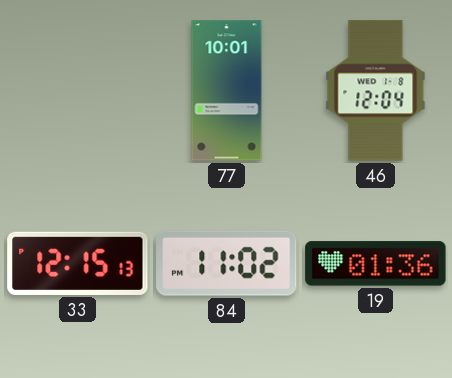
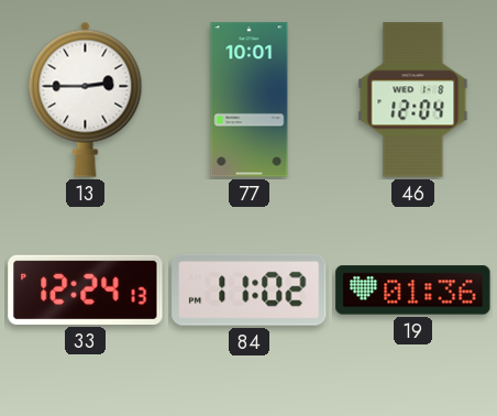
13: none -> 2:45 (86, 99)
33: 12:15 -> 12:24 (86, 289)
